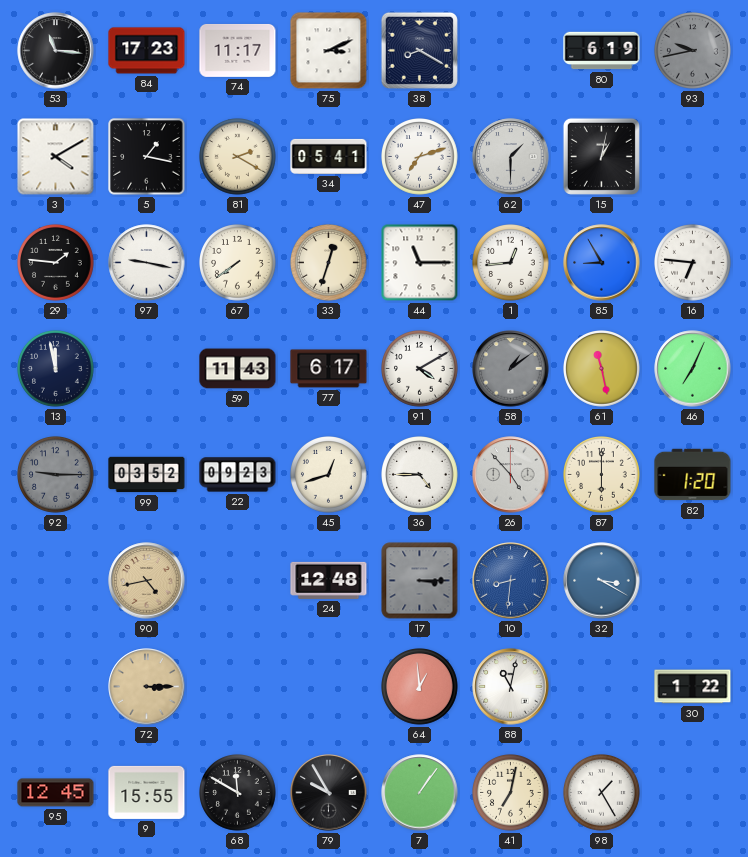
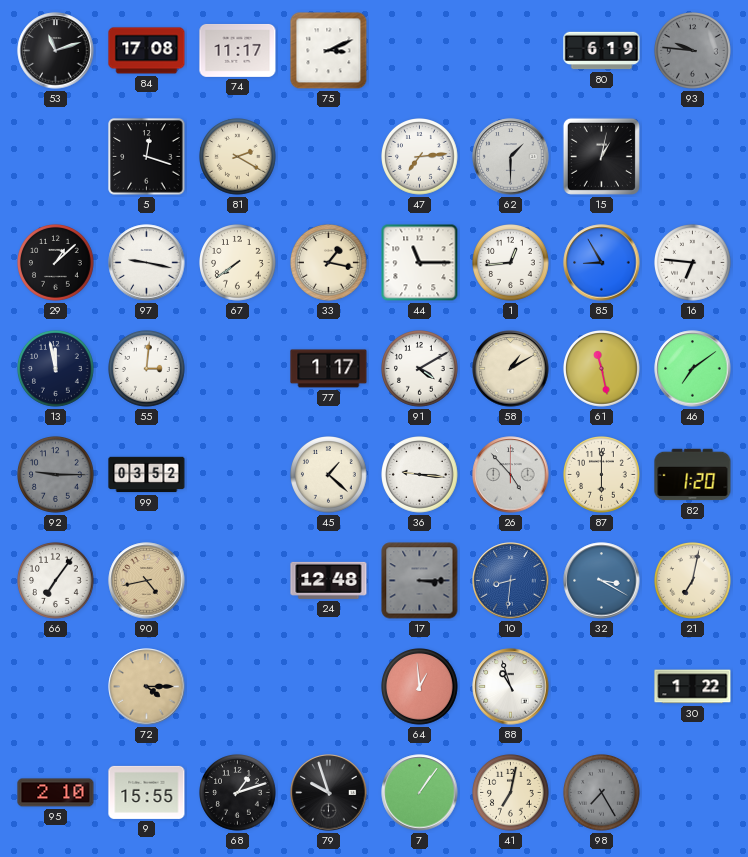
53: 11:16 -> 11:12 (56, 51)
84: 17:23 -> 17:08 (147, 51)
38: 8:20 -> none (419, 50)
93: 9:43 -> 9:46 (693, 51)
3: 4:10 -> none (56, 157)
5: 1:17 -> 12:18 (147, 157)
34: 05:41 -> none (329, 156)
47: 7:12 -> 7:14 (420, 157)
29: 1:46 -> 1:08 (56, 263)
33: 12:33 -> 1:17 (329, 263)
55: none -> 3:01 (147, 369)
59: 11:43 -> none (238, 369)
77: 6:17 -> 1:17 (329, 369)
58: 1:09 -> 1:10 (511, 369)
58 dial: grey -> cream (511, 369)
46: 7:04 -> 7:09 (693, 369)
22: 09:23 -> none (238, 475)
45: 12:42 -> 1:22 (329, 475)
36: 4:45 -> 9:16 (420, 475)
66: none -> 7:06 (56, 581)
21: none -> 7:02 (693, 581)
72: 3:15 -> 4:15 (147, 687)
88: 11:02 -> 10:57 (511, 687)
95: 12:45 -> 2:10 (56, 793)
68: 11:50 -> 1:12 (238, 793)
79: 9:55 -> 9:57 (329, 793)
98: 1:25 -> 7:25 (602, 793)
98 dial: white -> grey (602, 793)
